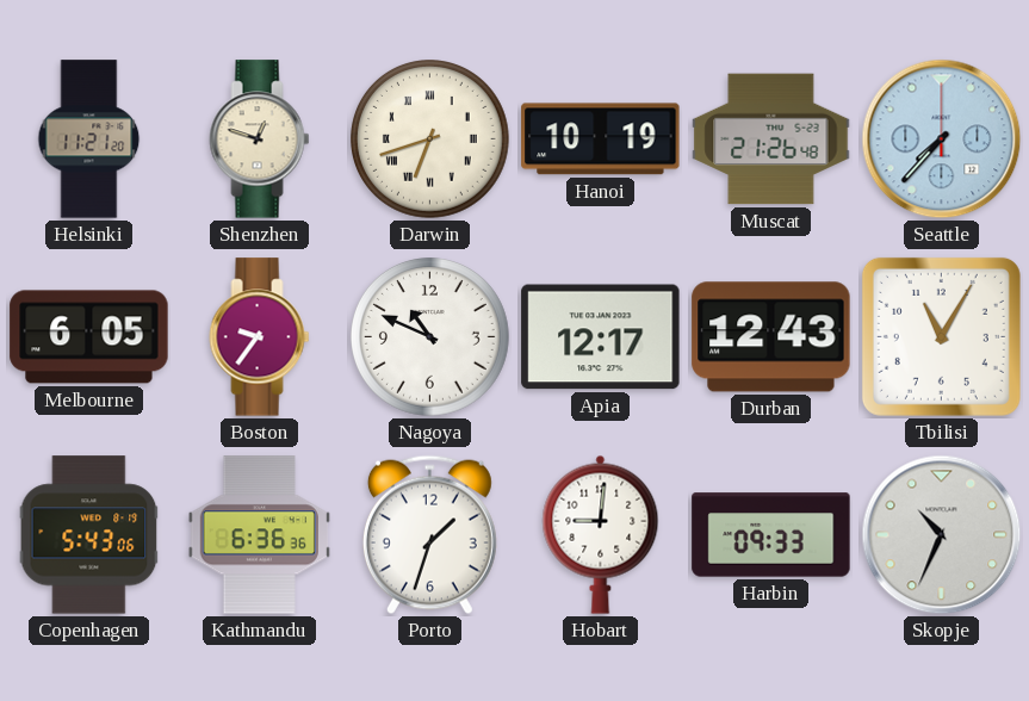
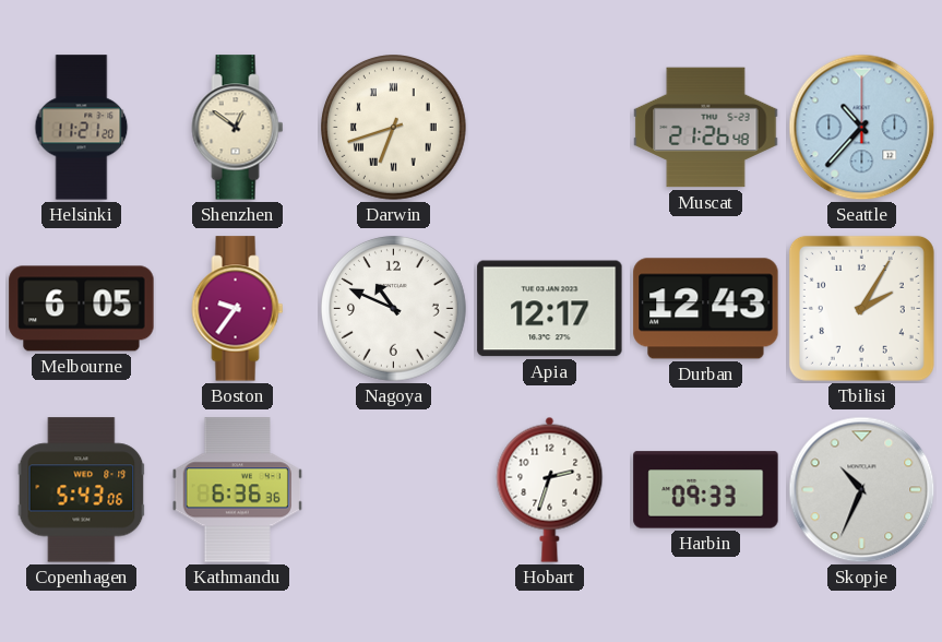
Shenzhen: 12:48 -> 12:51 (238, 128)
Hanoi: 10:19 -> none (601, 139)
Seattle: 7:37 -> 10:37 (862, 128)
Tbilisi: 11:05 -> 2:05 (861, 308)
Porto: 1:33 -> none (429, 535)
Hobart: 9:01 -> 2:33 (550, 489)
